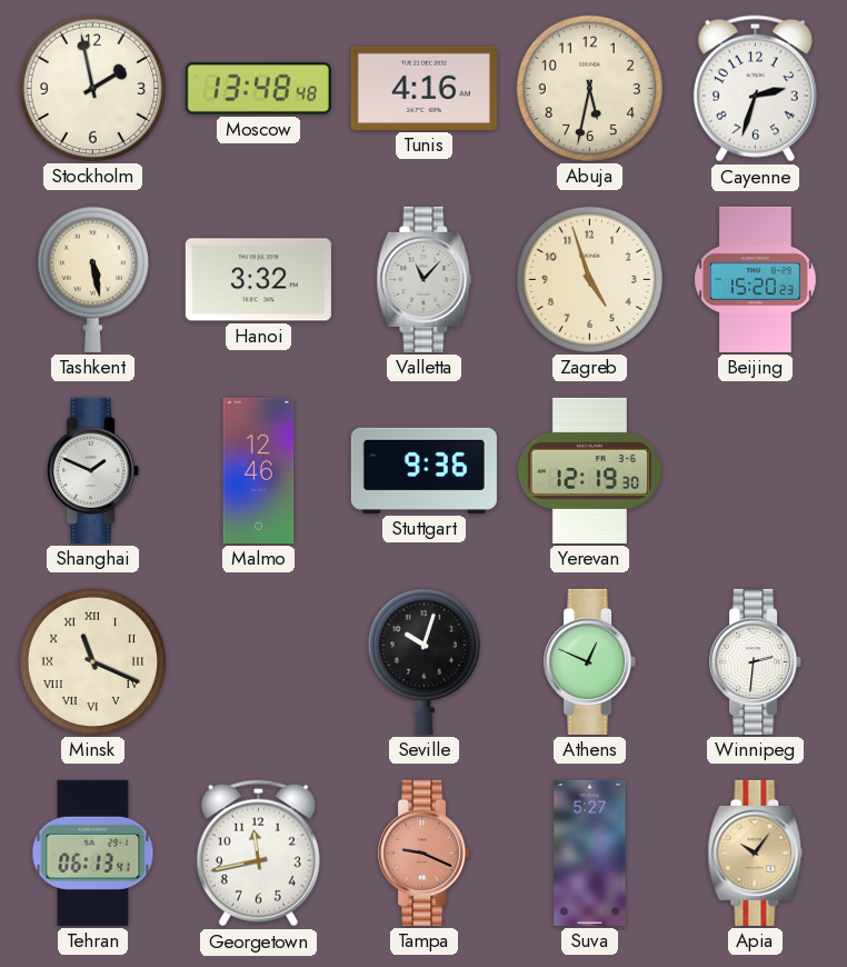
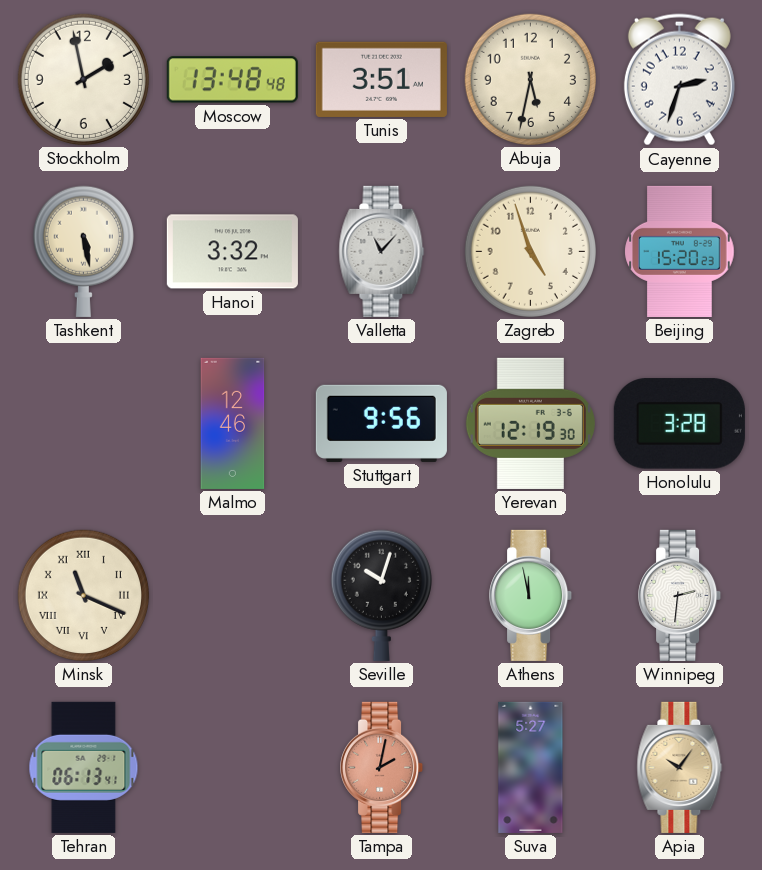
Tunis: 4:16 -> 3:51 (381, 79)
Shanghai: 1:49 -> none (93, 470)
Stuttgart: 9:36 -> 9:56 (381, 423)
Honolulu: none -> 3:28 (679, 424)
Athens: 12:49 -> 11:58 (531, 595)
Georgetown: 11:43 -> none (258, 854)
Tampa: 9:19 -> 2:02 (382, 767)
